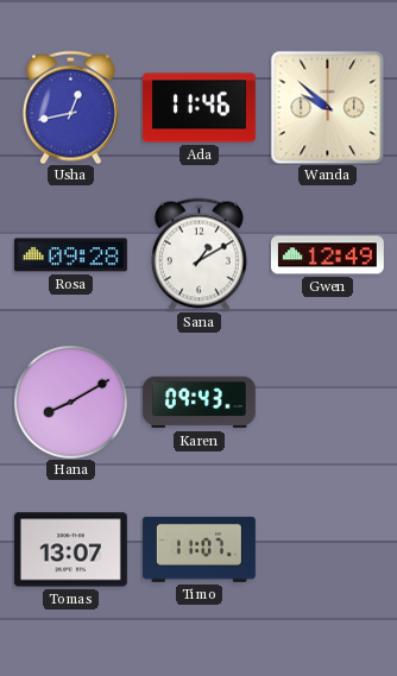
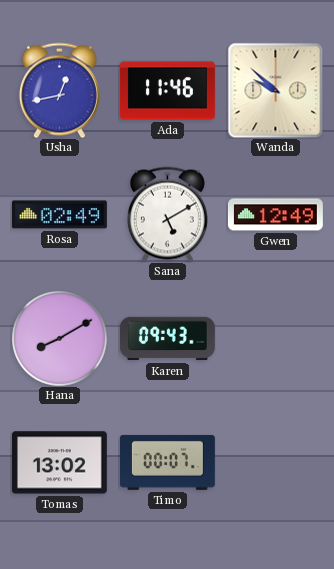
Rosa: 09:28 -> 02:49 (59, 215)
Sana: 1:10 -> 5:10 (167, 214)
Tomas: 13:07 -> 13:02 (59, 463)
Timo: 11:07 -> 00:07 (167, 462)
